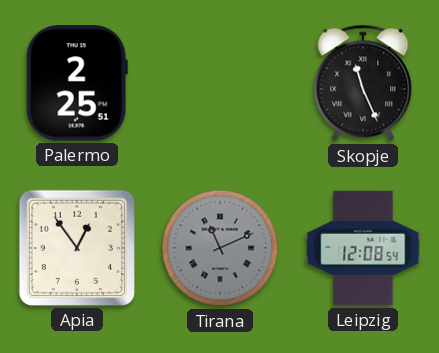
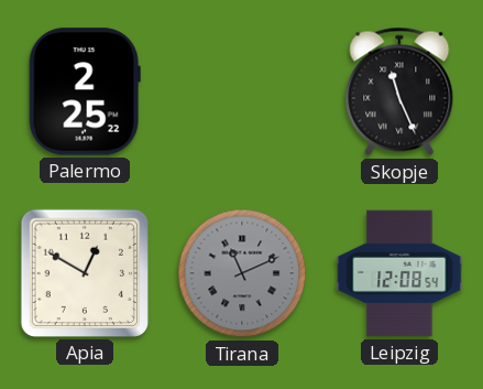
Palermo: 2:25:51 -> 2:25:22 (85, 91)
Apia: 12:54 -> 12:50 (85, 273)
